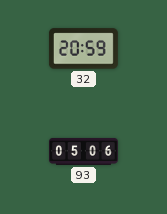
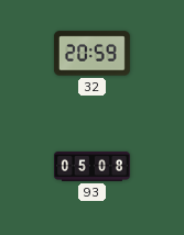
93: 05:06 -> 05:08 (91, 166)
